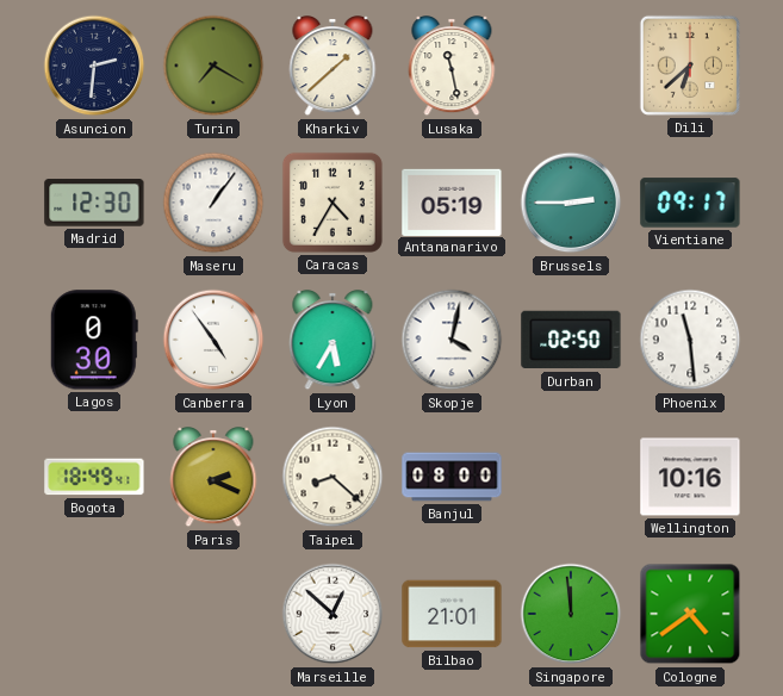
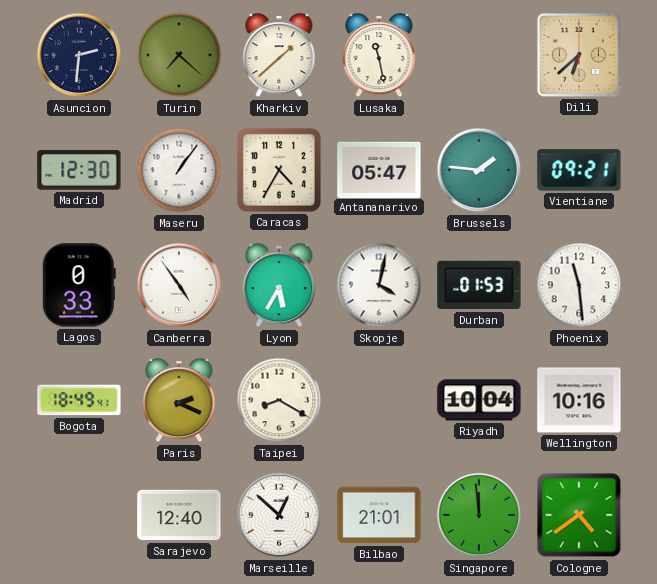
Turin: 7:20 -> 7:22 (179, 55)
Antananarivo: 05:19 -> 05:47 (379, 169)
Brussels: 2:45 -> 1:46 (479, 170)
Vientiane: 09:17 -> 09:21 (579, 170)
Lagos: 0:30 -> 0:33 (79, 285)
Durban: 02:50 -> 01:53 (479, 285)
Taipei: 8:22 -> 8:20 (279, 400)
Banjul: 08:00 -> none (452, 477)
Riyadh: none -> 10:04 (479, 400)
Sarajevo: none -> 12:40 (179, 515)
